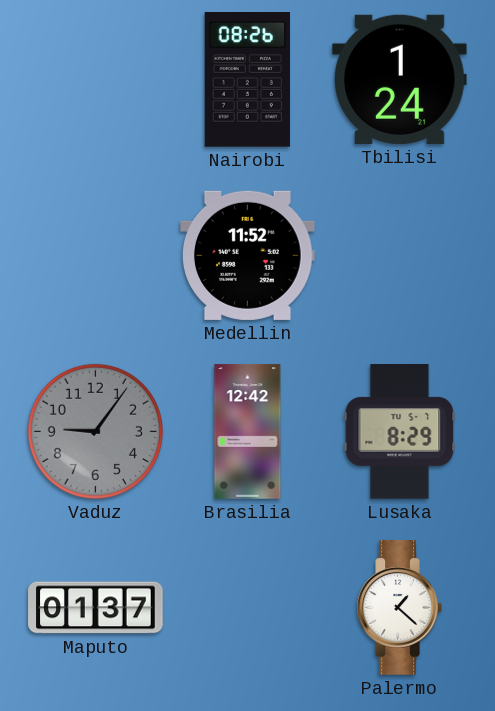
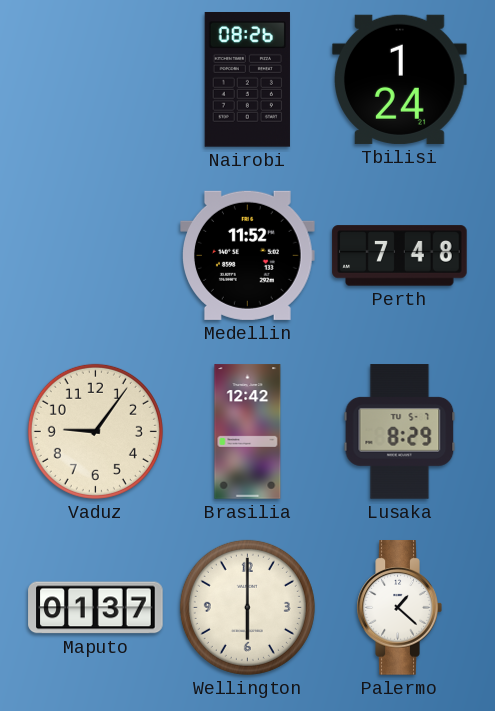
Perth: none -> 7:48 (400, 256)
Vaduz dial: grey -> cream (95, 431)
Wellington: none -> 6:00 (247, 607)
